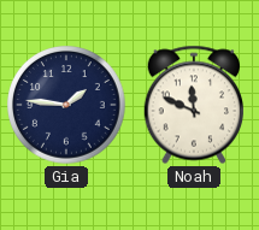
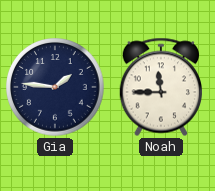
Noah: 11:49 -> 11:45 (160, 87)
